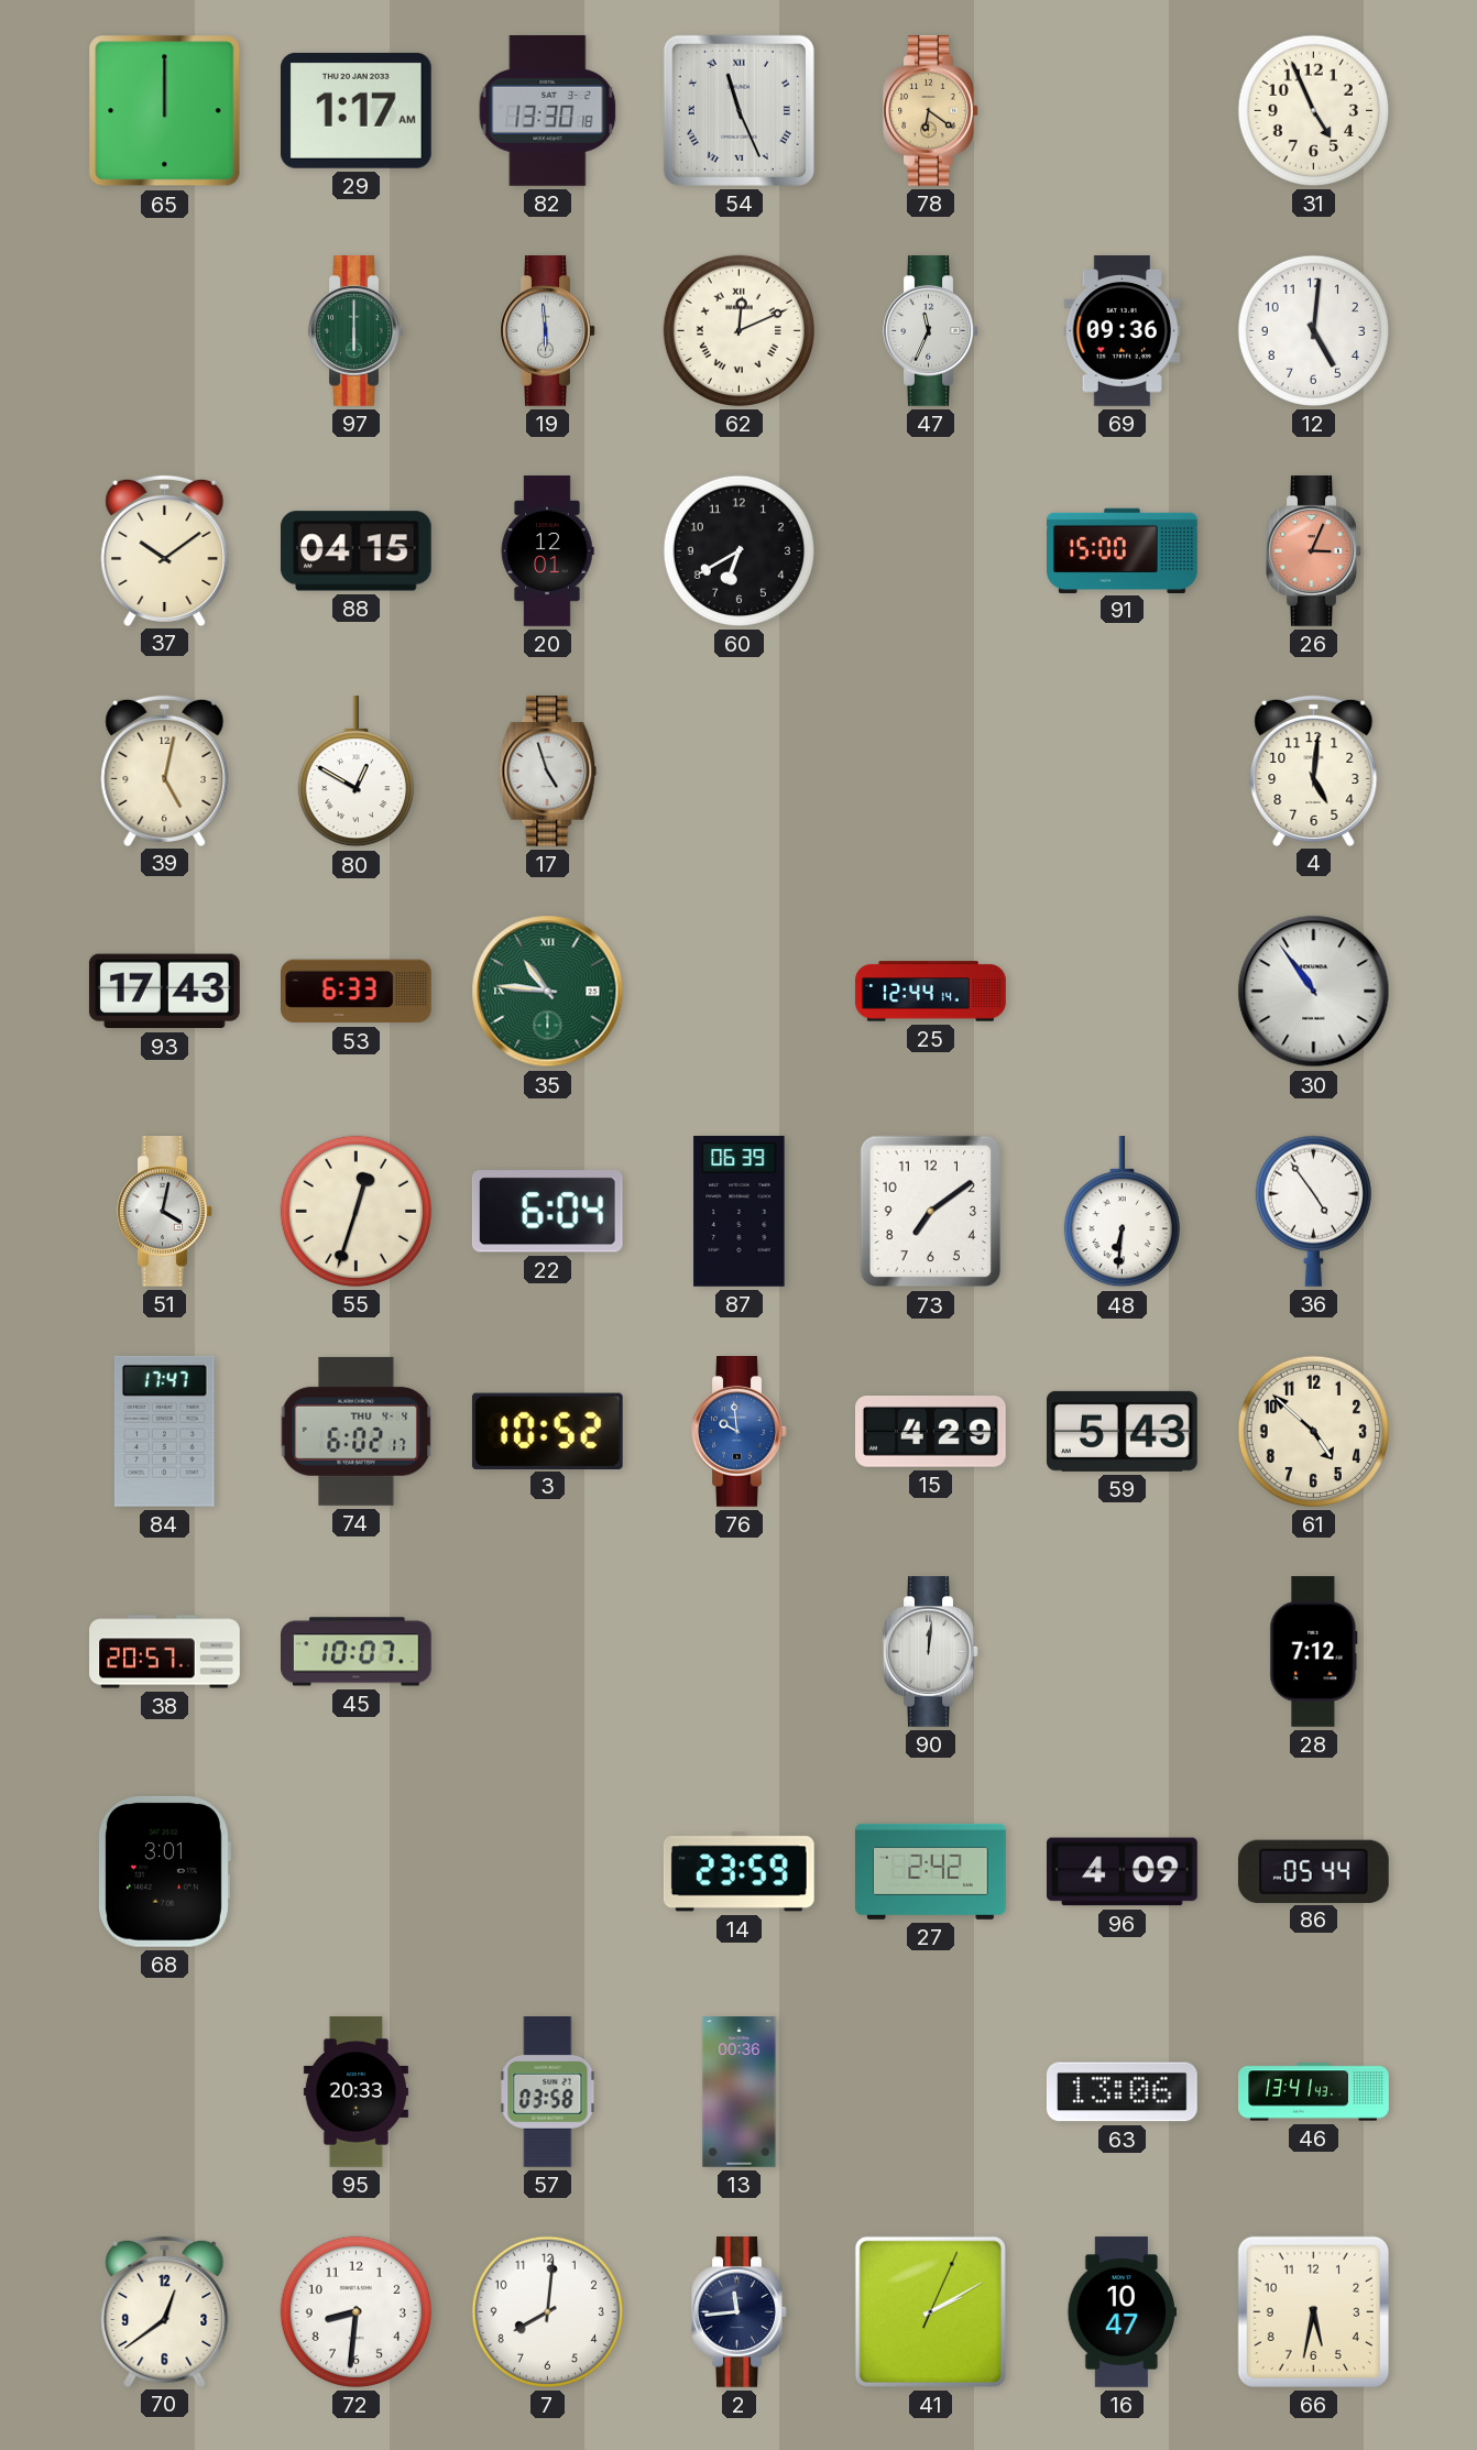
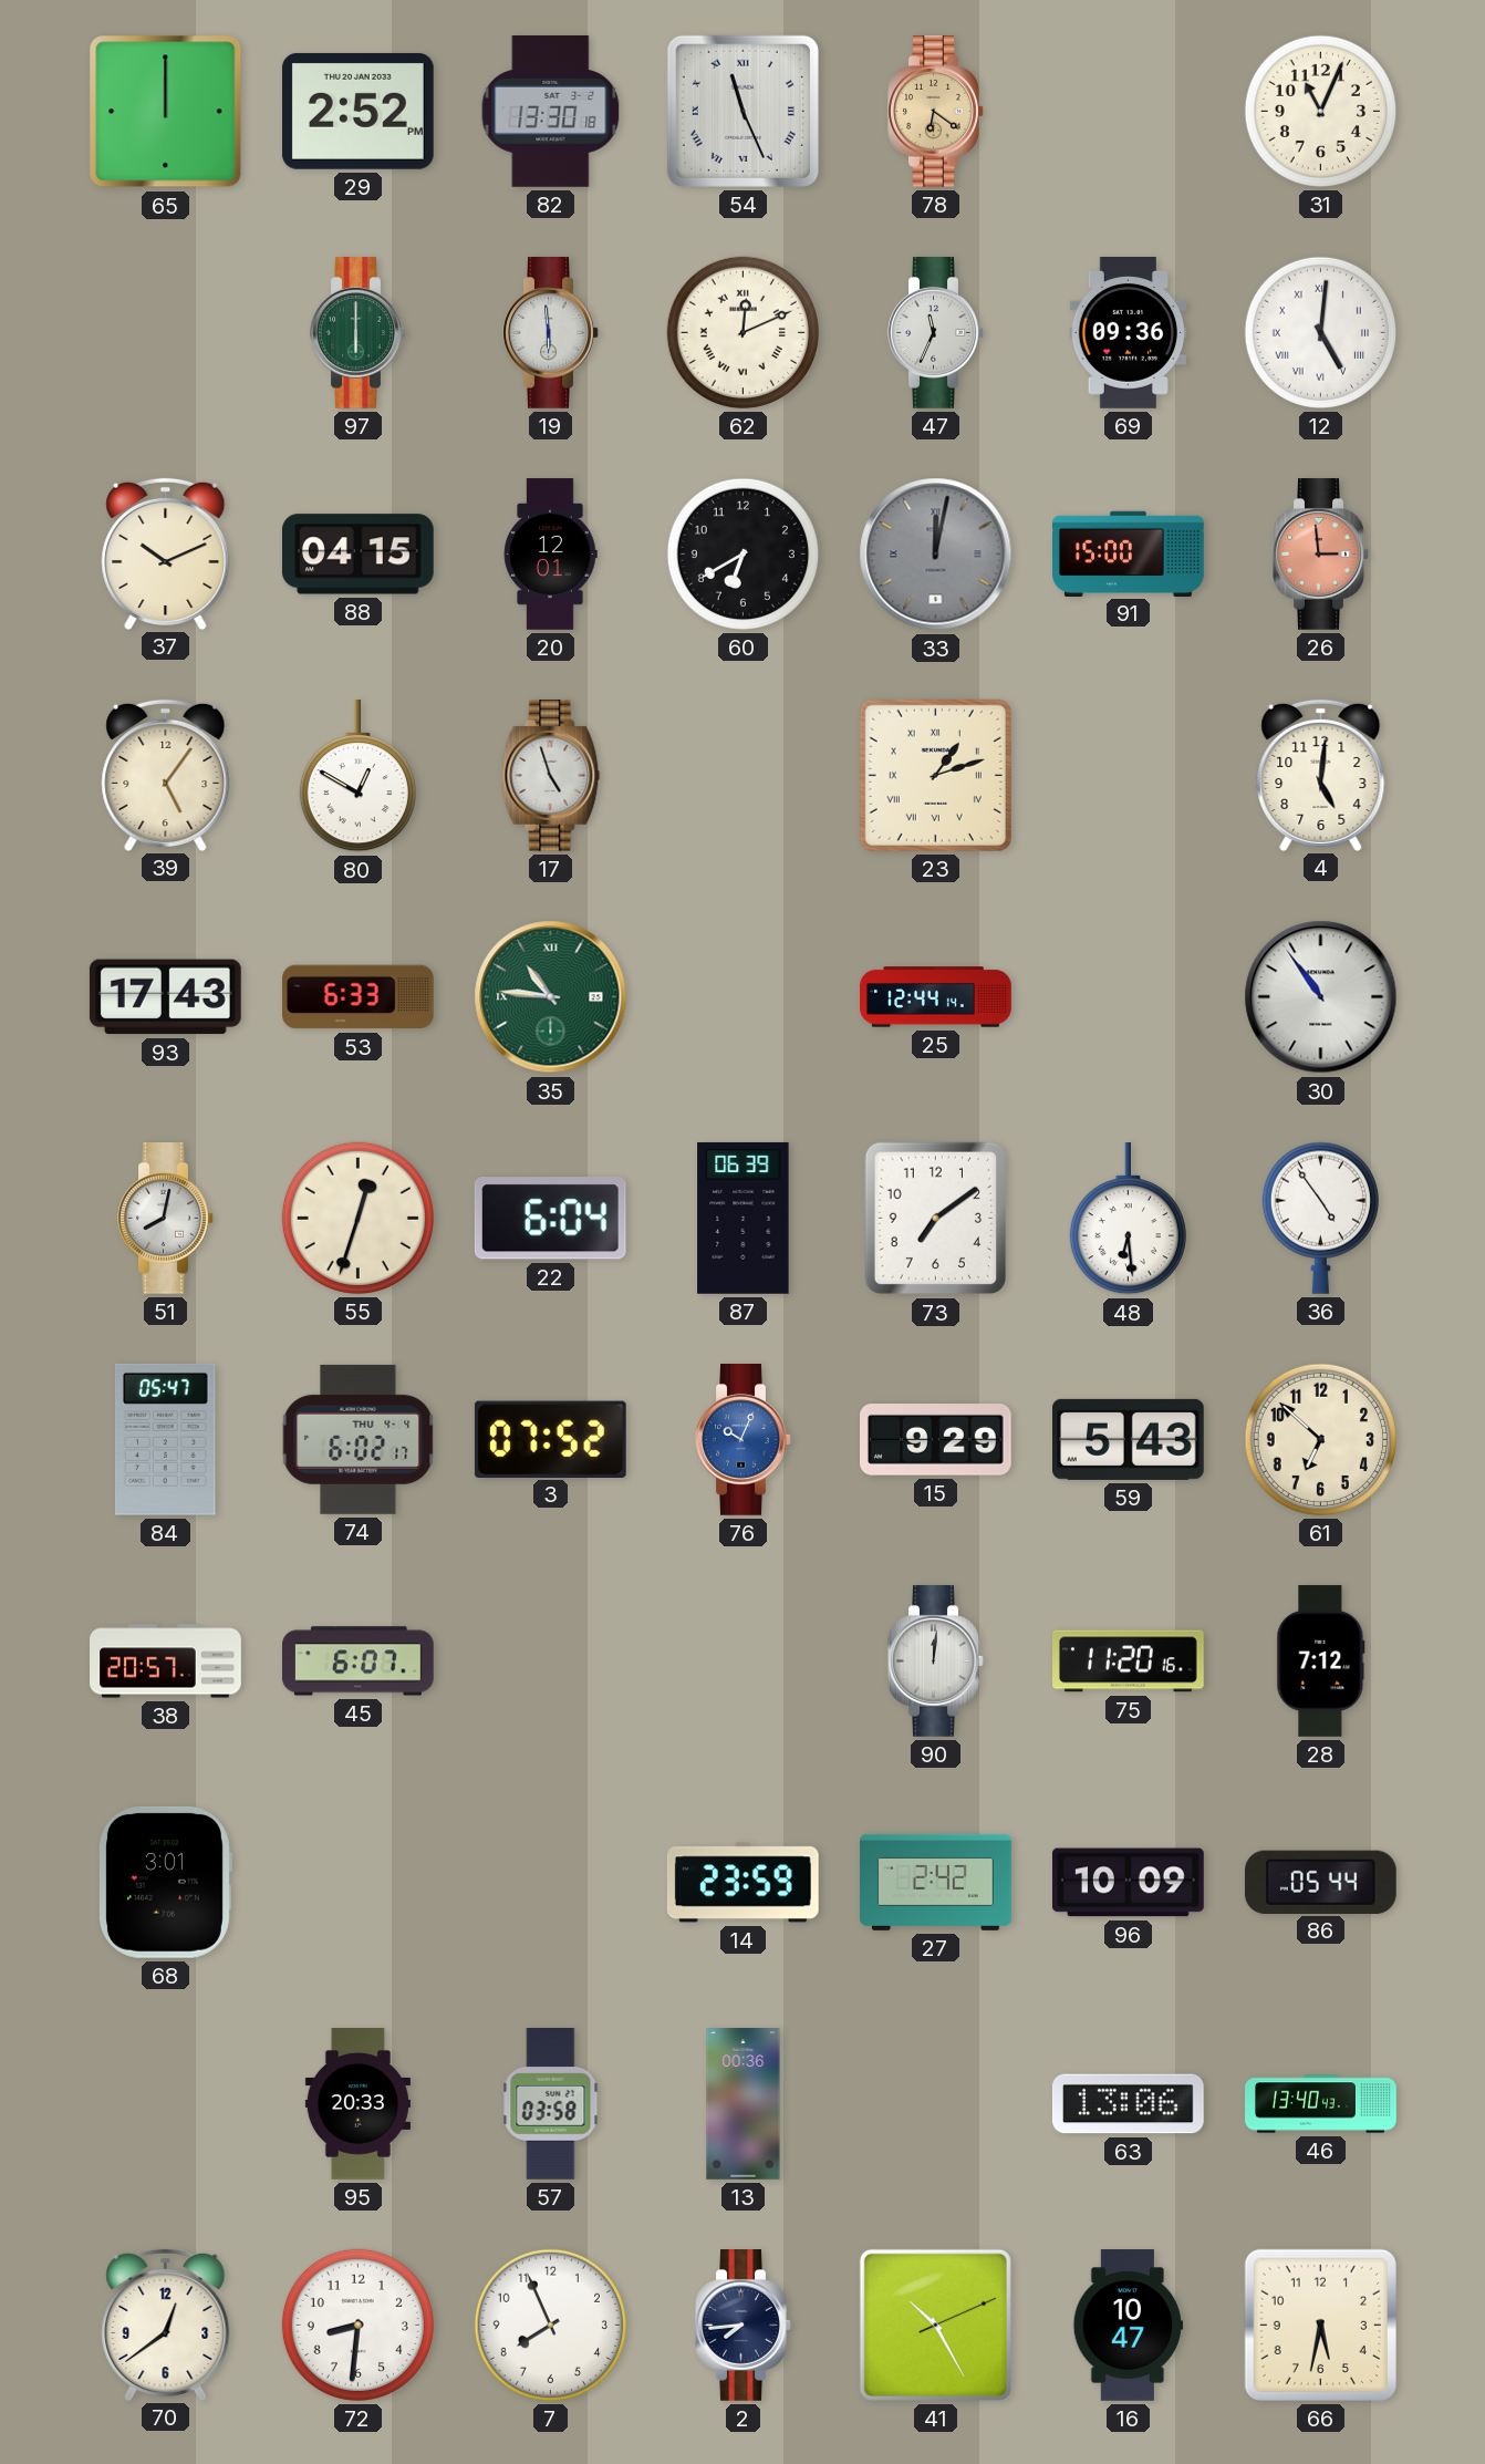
29: 1:17 -> 2:52 (357, 111)
31: 4:56 -> 11:04 (1320, 111)
12 numerals: Arabic -> Roman (1320, 332)
37: 10:09 -> 10:11 (166, 553)
33: none -> 12:02 (936, 555)
26: 3:04 -> 2:59 (1321, 555)
39: 5:02 -> 5:06 (166, 775)
23: none -> 1:12 (935, 775)
51: 4:02 -> 8:02 (166, 1219)
48: 6:31 -> 6:29 (1128, 1220)
84: 17:47 -> 05:47 (166, 1439)
3: 10:52 -> 07:52 (550, 1439)
76: 9:59 -> 10:04 (744, 1440)
15: 4:29 -> 9:29 (936, 1440)
61: 4:52 -> 6:52 (1320, 1439)
45: 10:07 -> 6:07 (359, 1661)
75: none -> 11:20 (1129, 1661)
96: 4:09 -> 10:09 (1129, 1883)
46: 13:41 -> 13:40 (1321, 2104)
7: 8:01 -> 7:56 (550, 2325)
2: 11:44 -> 7:44 (744, 2326)
41: 2:10 -> 10:25 (935, 2325)
